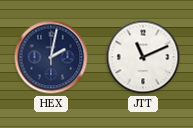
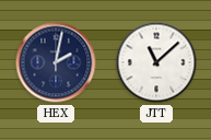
JTT: 11:11 -> 11:08 (156, 62)
